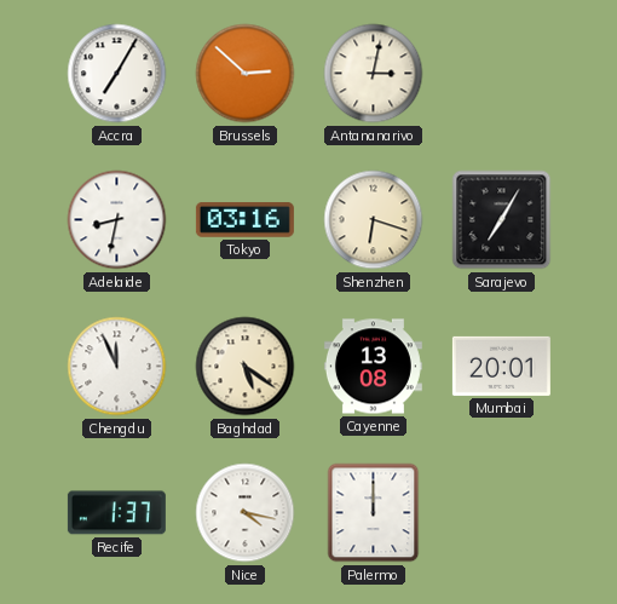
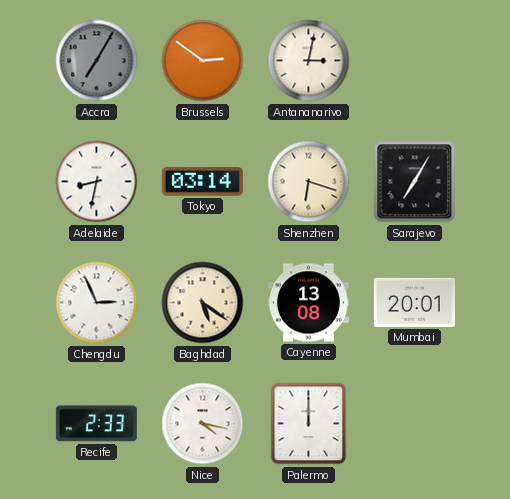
Accra dial: white -> grey (97, 61)
Brussels: 2:52 -> 2:51 (203, 61)
Tokyo: 03:16 -> 03:14 (202, 182)
Chengdu: 11:56 -> 2:56 (97, 303)
Recife: 1:37 -> 2:33 (96, 424)
